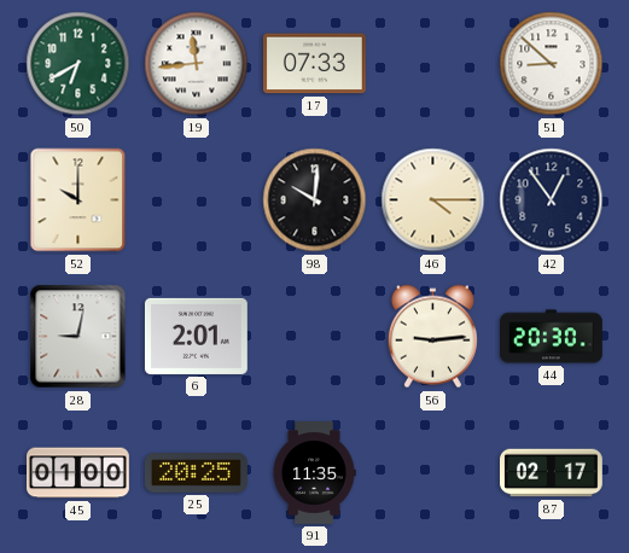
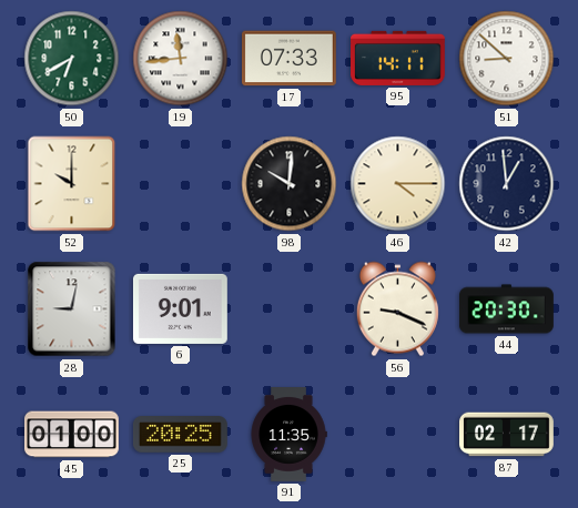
95: none -> 14:11 (398, 58)
42: 12:54 -> 12:59 (507, 184)
6: 2:01 -> 9:01 (180, 308)
56: 9:14 -> 9:19 (397, 309)
